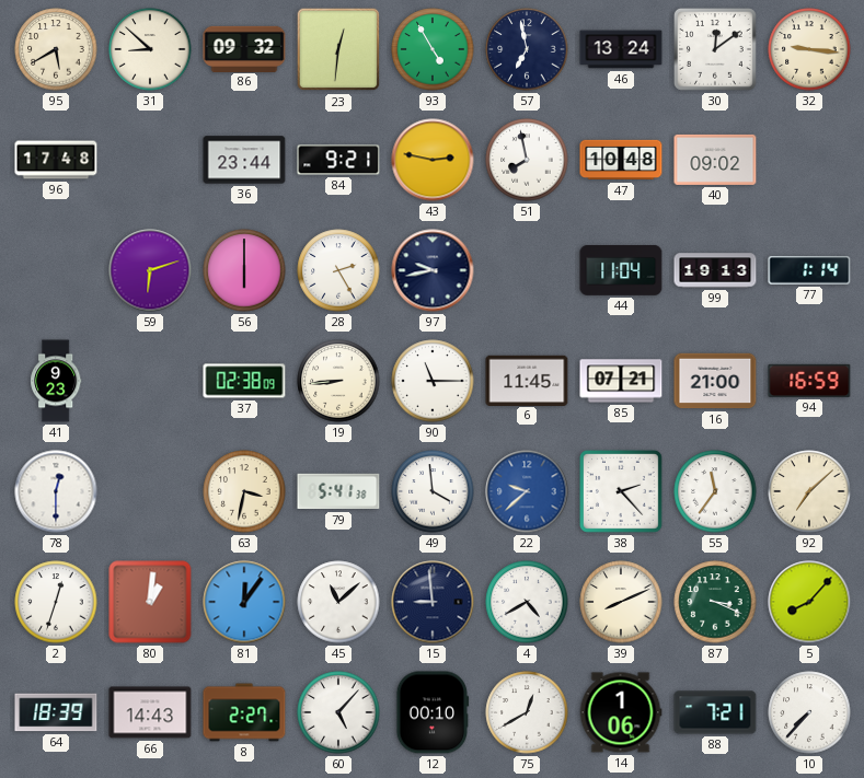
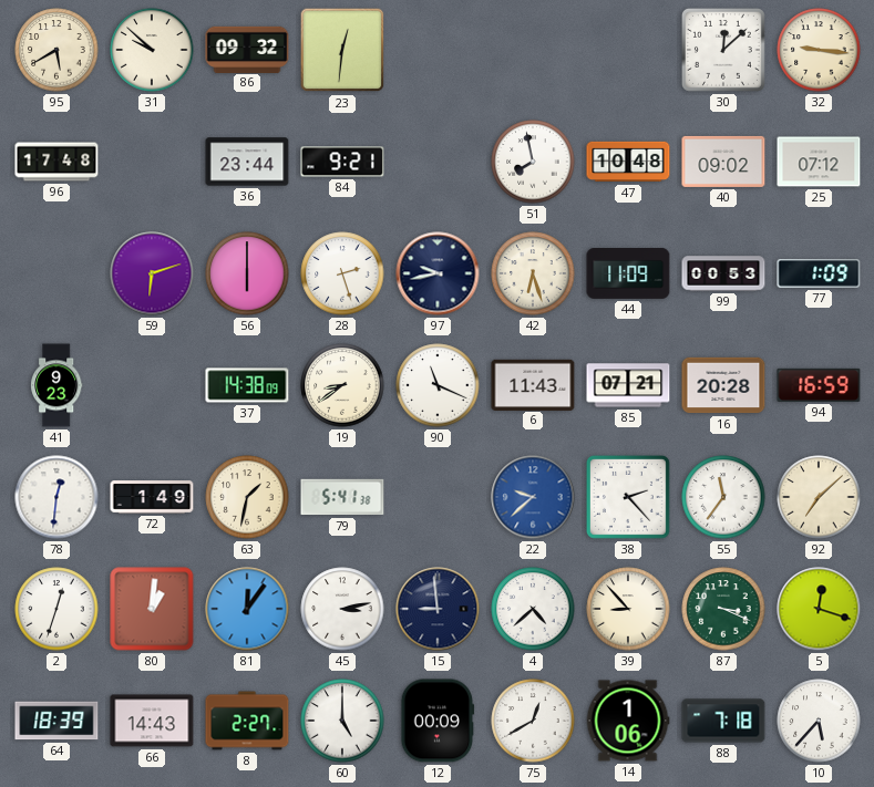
31: 8:52 -> 9:52 (152, 50)
93: 4:55 -> none (433, 49)
57: 6:58 -> none (527, 49)
46: 13:24 -> none (621, 49)
30: 12:09 -> 12:08 (723, 50)
43: 2:47 -> none (433, 160)
25: none -> 07:12 (819, 162)
28: 2:25 -> 2:27 (342, 273)
42: none -> 6:27 (533, 273)
44: 11:04 -> 11:09 (628, 275)
99: 19:13 -> 00:53 (723, 273)
77: 1:14 -> 1:09 (819, 273)
37: 02:38 -> 14:38 (247, 385)
19: 8:44 -> 8:39 (342, 385)
90: 11:15 -> 11:19 (438, 385)
6: 11:45 -> 11:43 (533, 384)
16: 21:00 -> 20:28 (723, 385)
78: 12:30 -> 12:31 (56, 497)
72: none -> 1:49 (152, 497)
63: 3:32 -> 1:32 (247, 497)
49: 3:59 -> none (433, 491)
45: 11:08 -> 3:13 (342, 609)
4: 4:40 -> 4:38 (533, 609)
39: 8:11 -> 8:53 (628, 609)
5: 8:07 -> 12:18 (819, 609)
60: 5:07 -> 5:00 (342, 721)
12: 00:10 -> 00:09 (438, 721)
88: 7:21 -> 7:18 (723, 721)
10: 7:37 -> 5:37 (819, 721)
